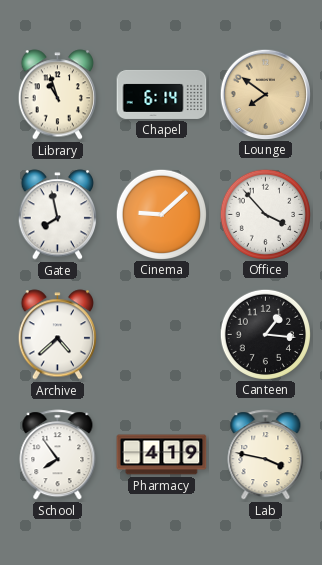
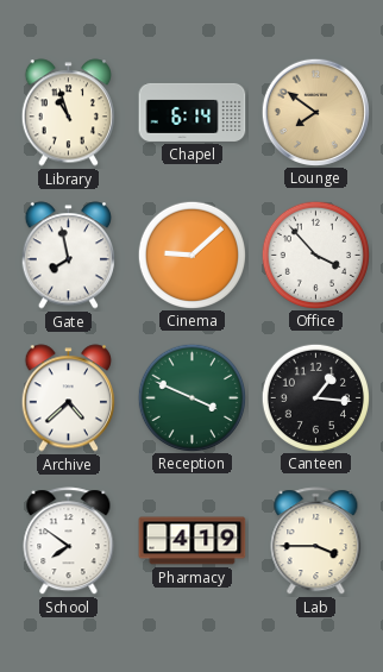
Reception: none -> 3:49 (191, 397)
School: 7:54 -> 7:51 (69, 541)
Lab: 3:47 -> 3:45 (316, 541)
